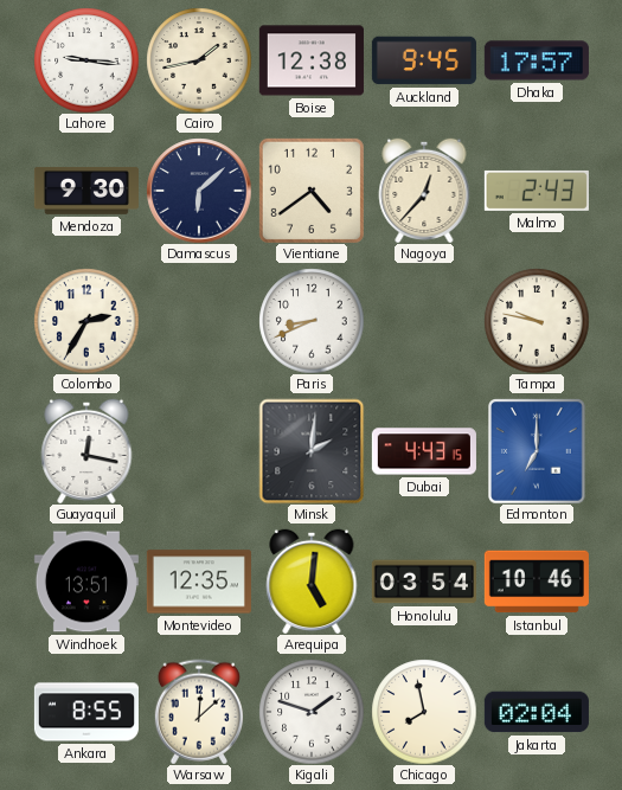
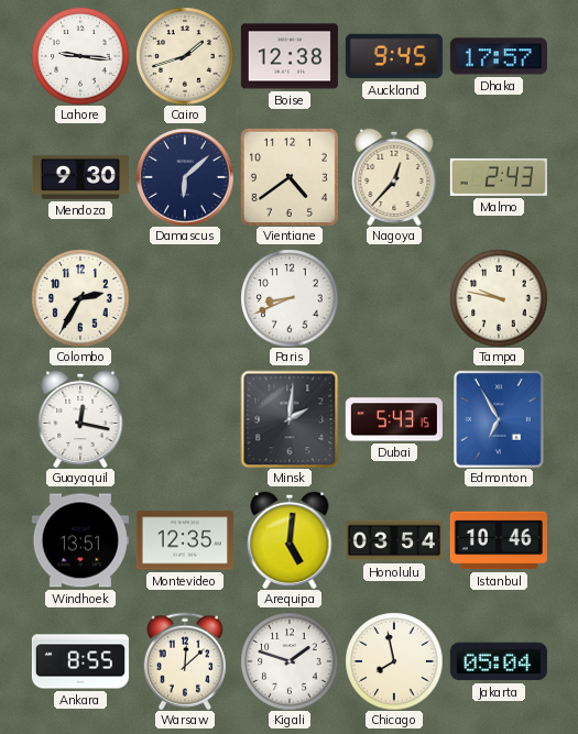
Cairo: 1:43 -> 1:42 (185, 56)
Dubai: 4:43 -> 5:43 (394, 419)
Edmonton: 7:00 -> 6:55 (499, 419)
Jakarta: 02:04 -> 05:04 (499, 661)
